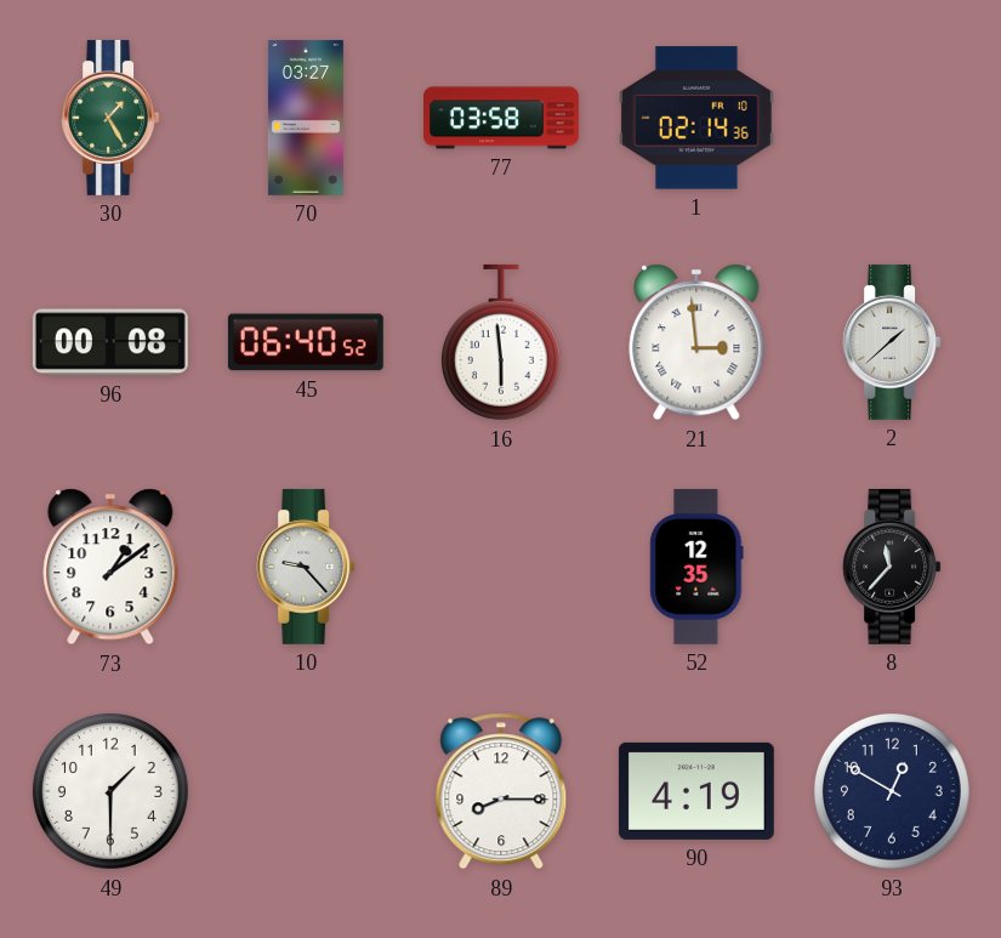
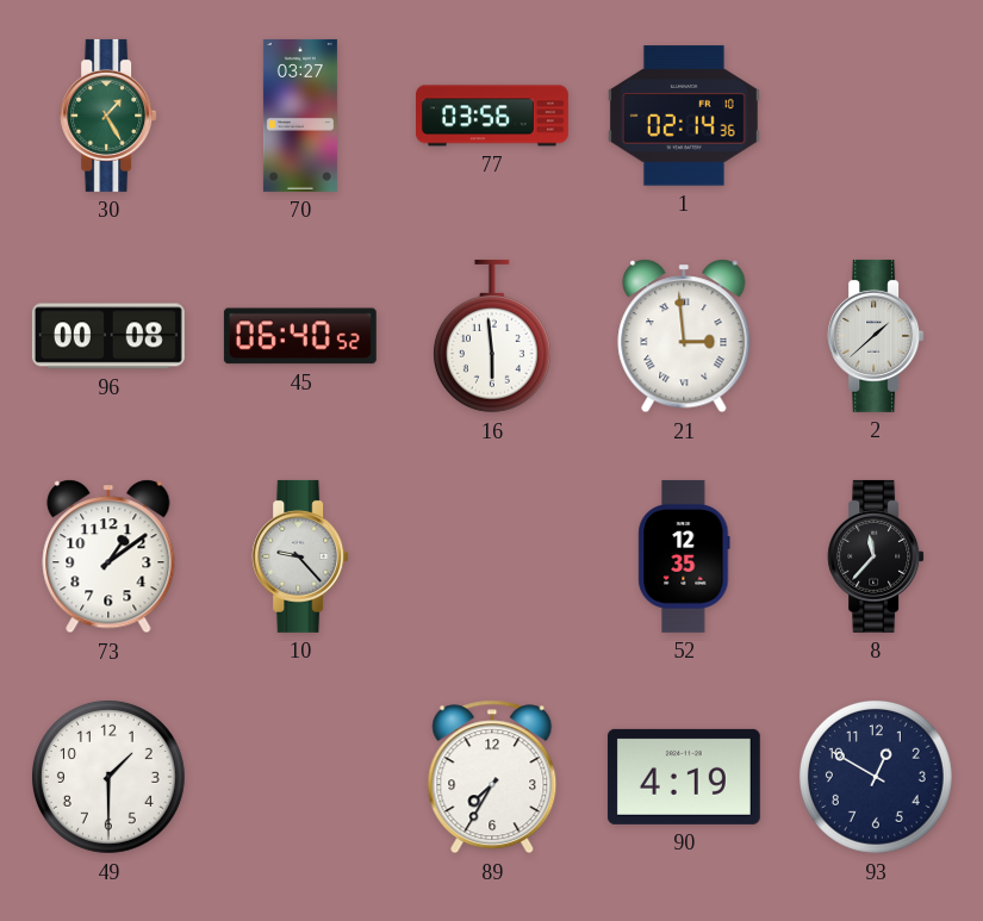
77: 03:58 -> 03:56 (493, 116)
89: 8:15 -> 7:35 (492, 777)
